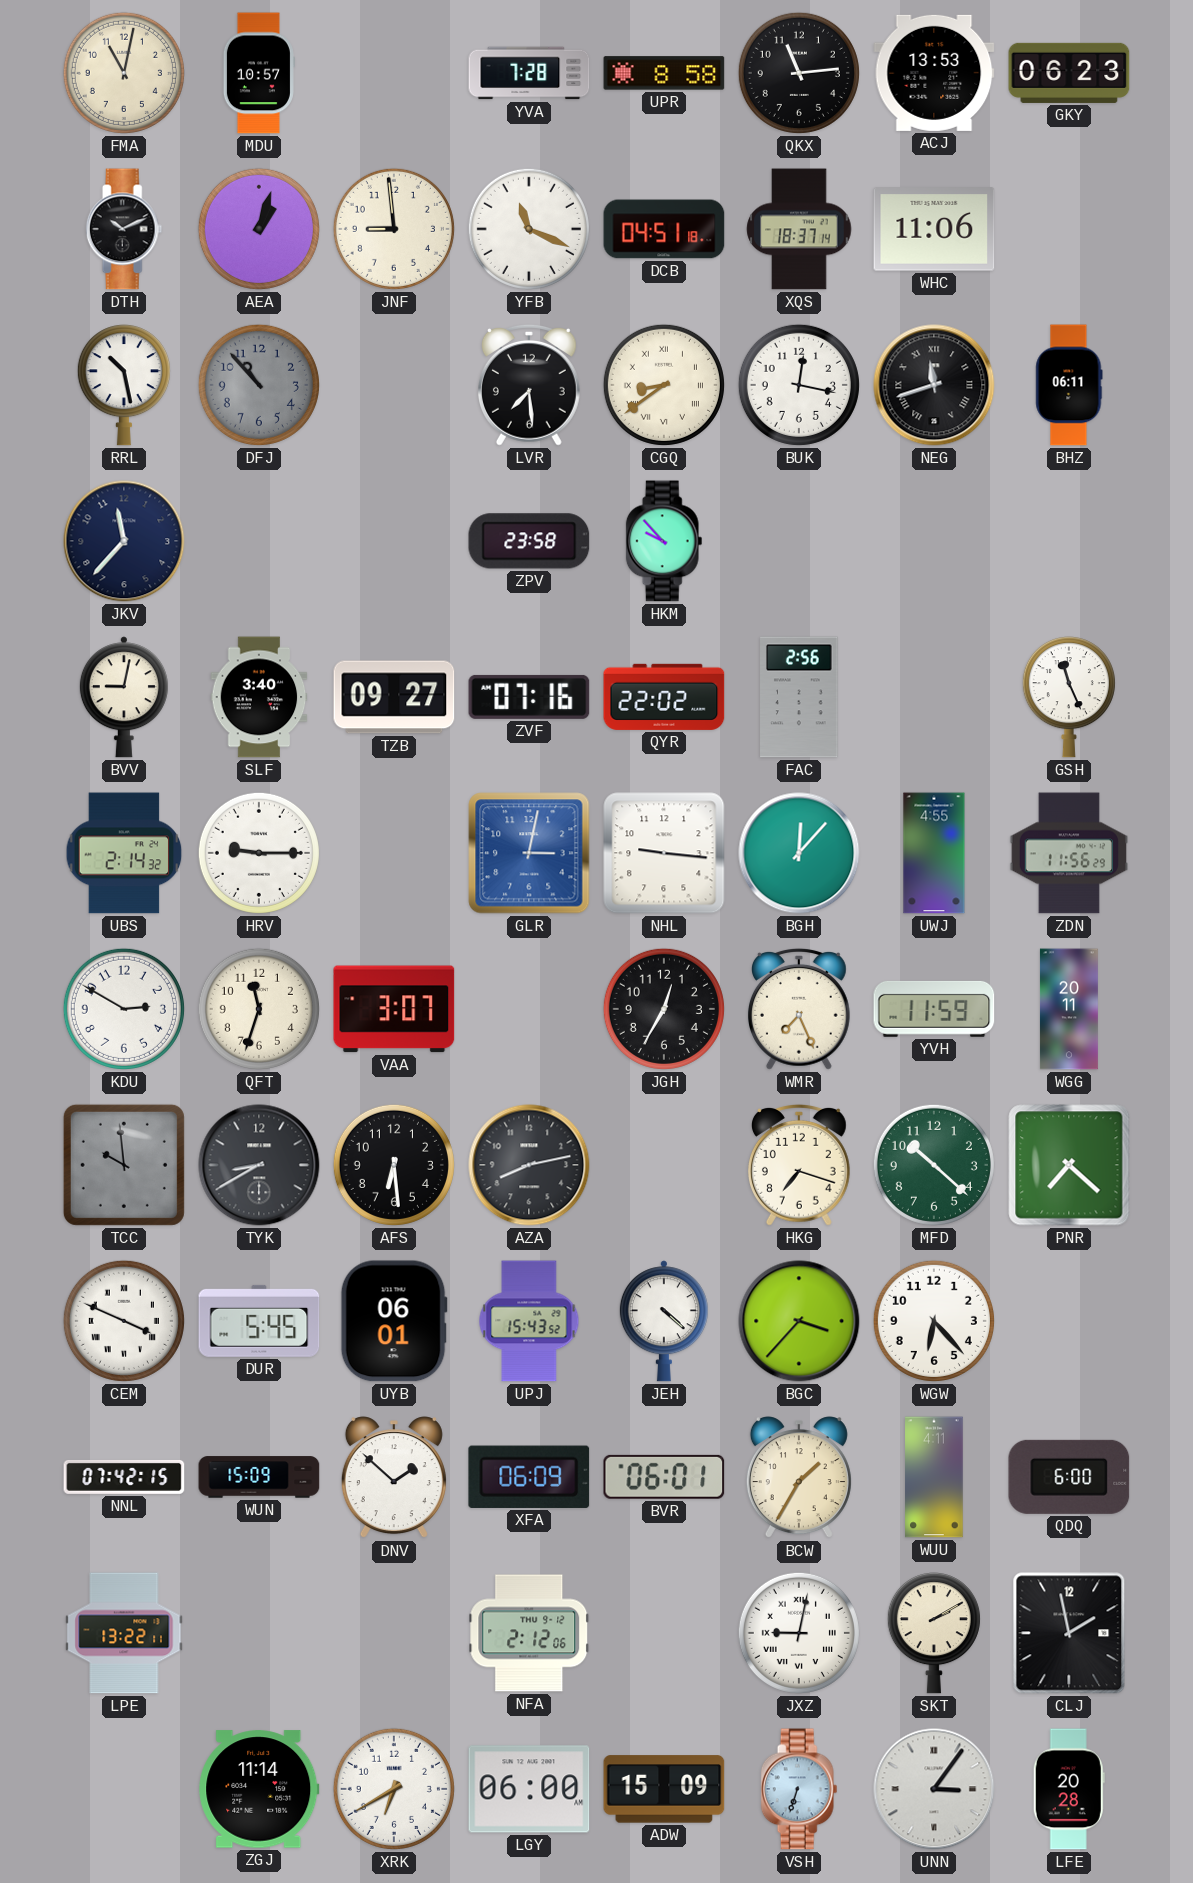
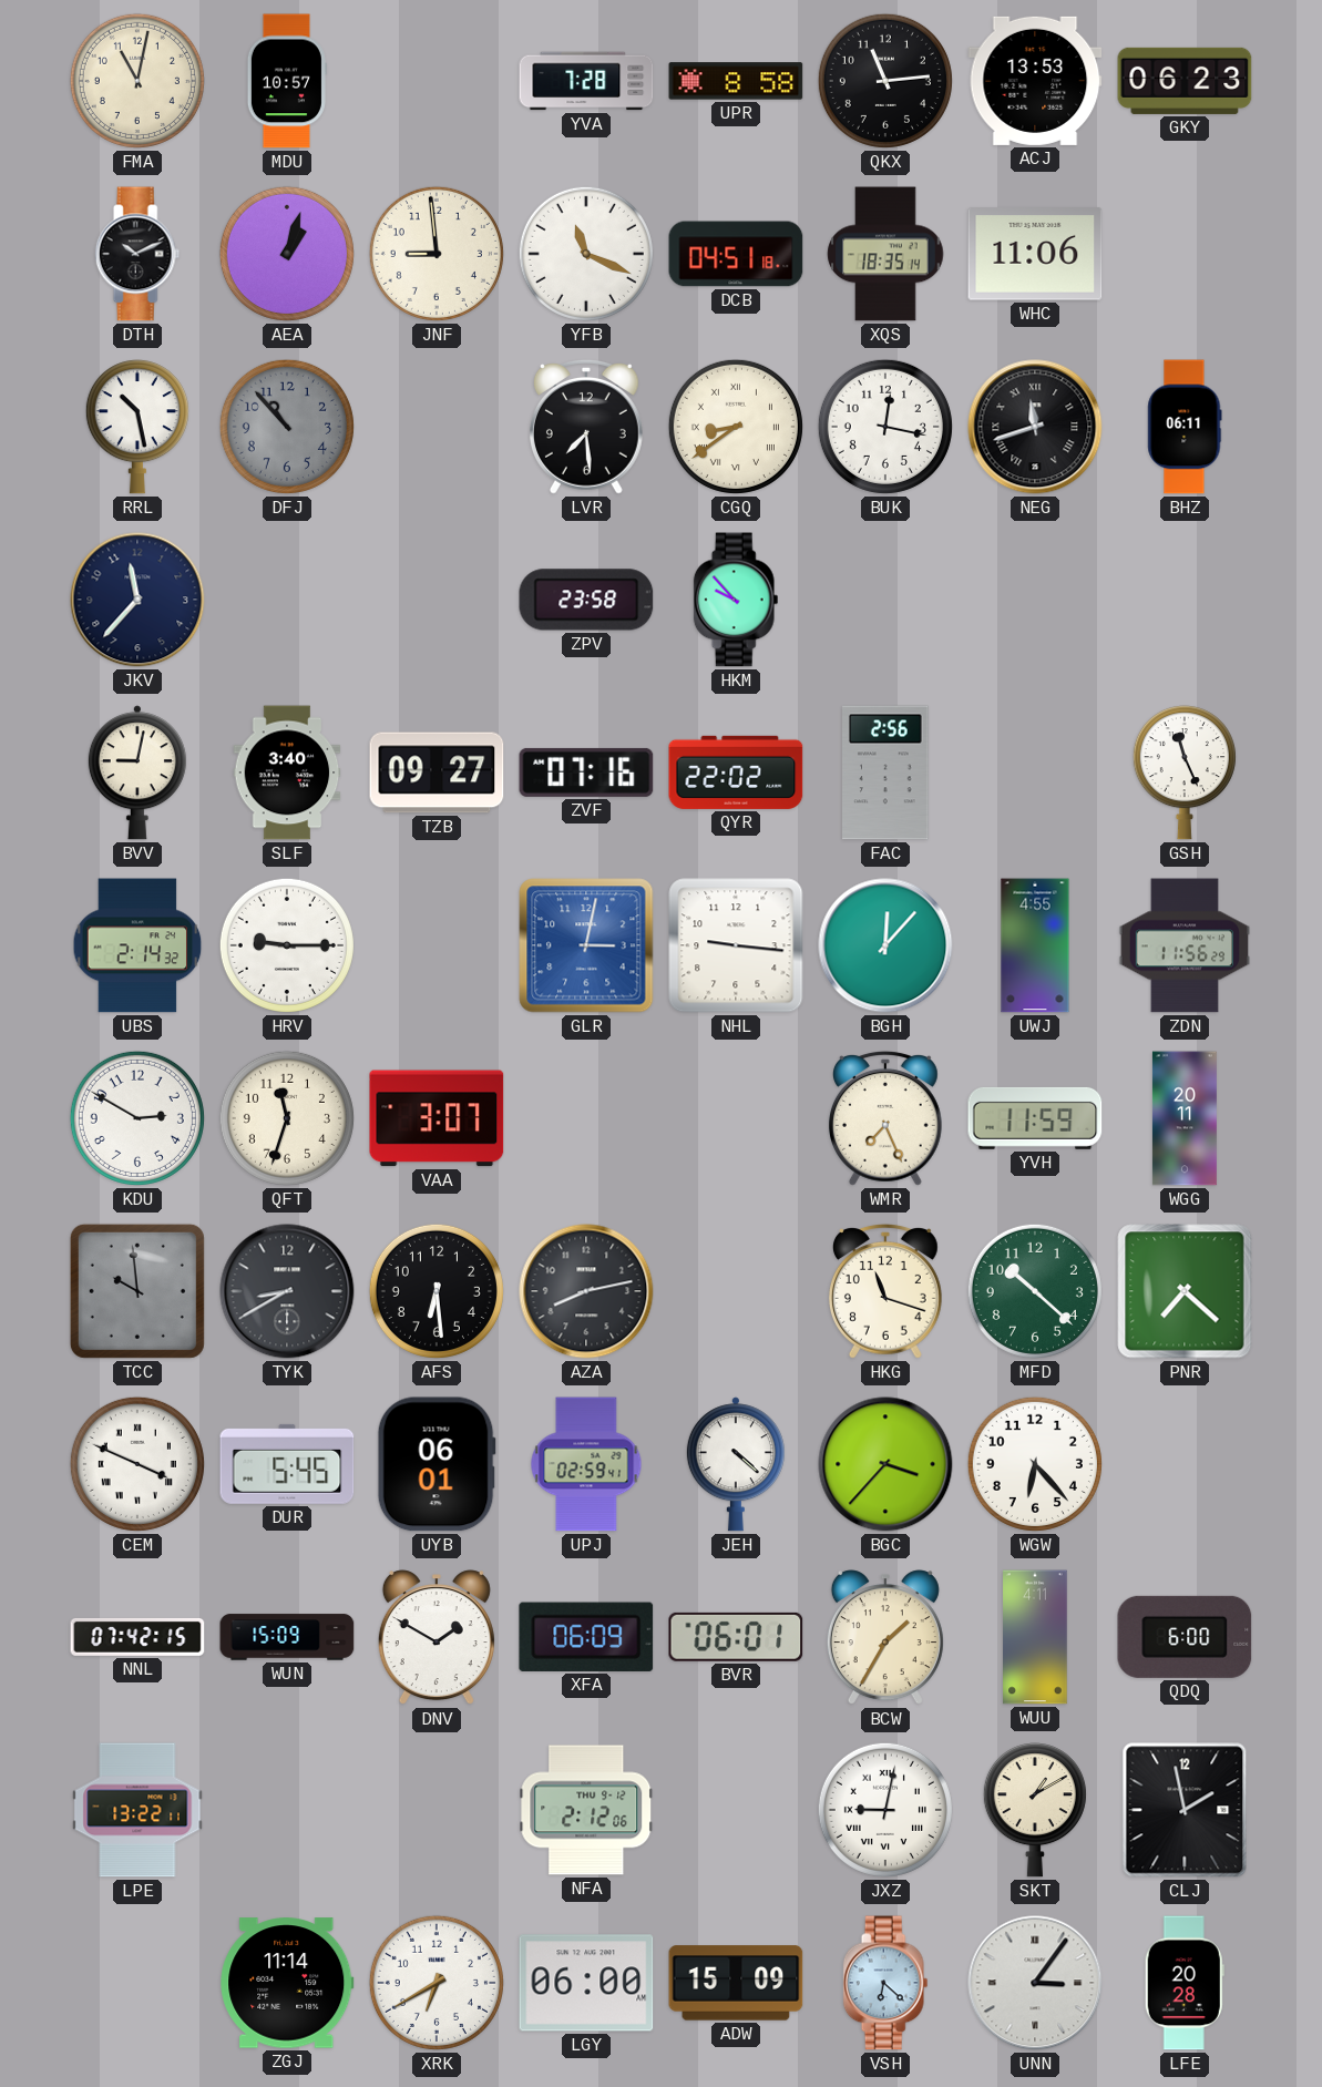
XQS: 18:37 -> 18:35 (885, 254)
JGH: 12:35 -> none (664, 1009)
HKG: 7:18 -> 11:18 (885, 1291)
UPJ: 15:43 -> 02:59 (586, 1464)
DNV: 1:52 -> 1:50 (437, 1638)
SKT: 2:10 -> 1:10 (1035, 1810)
VSH: 6:33 -> 6:22 (885, 1983)
